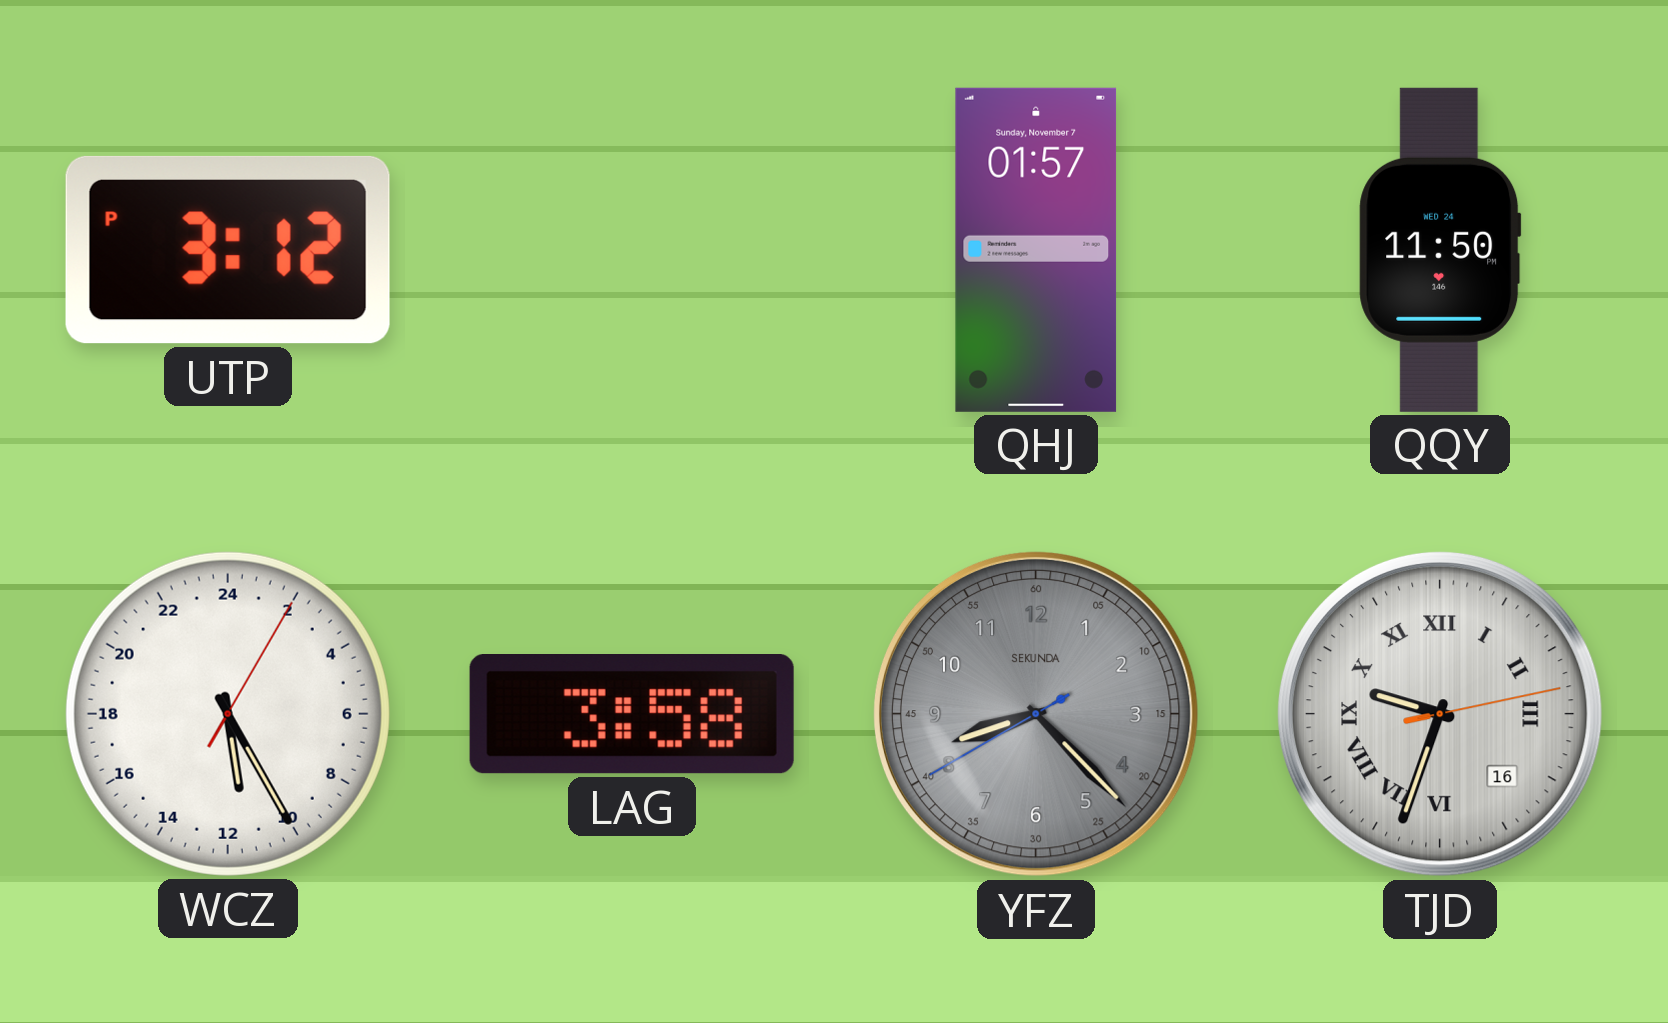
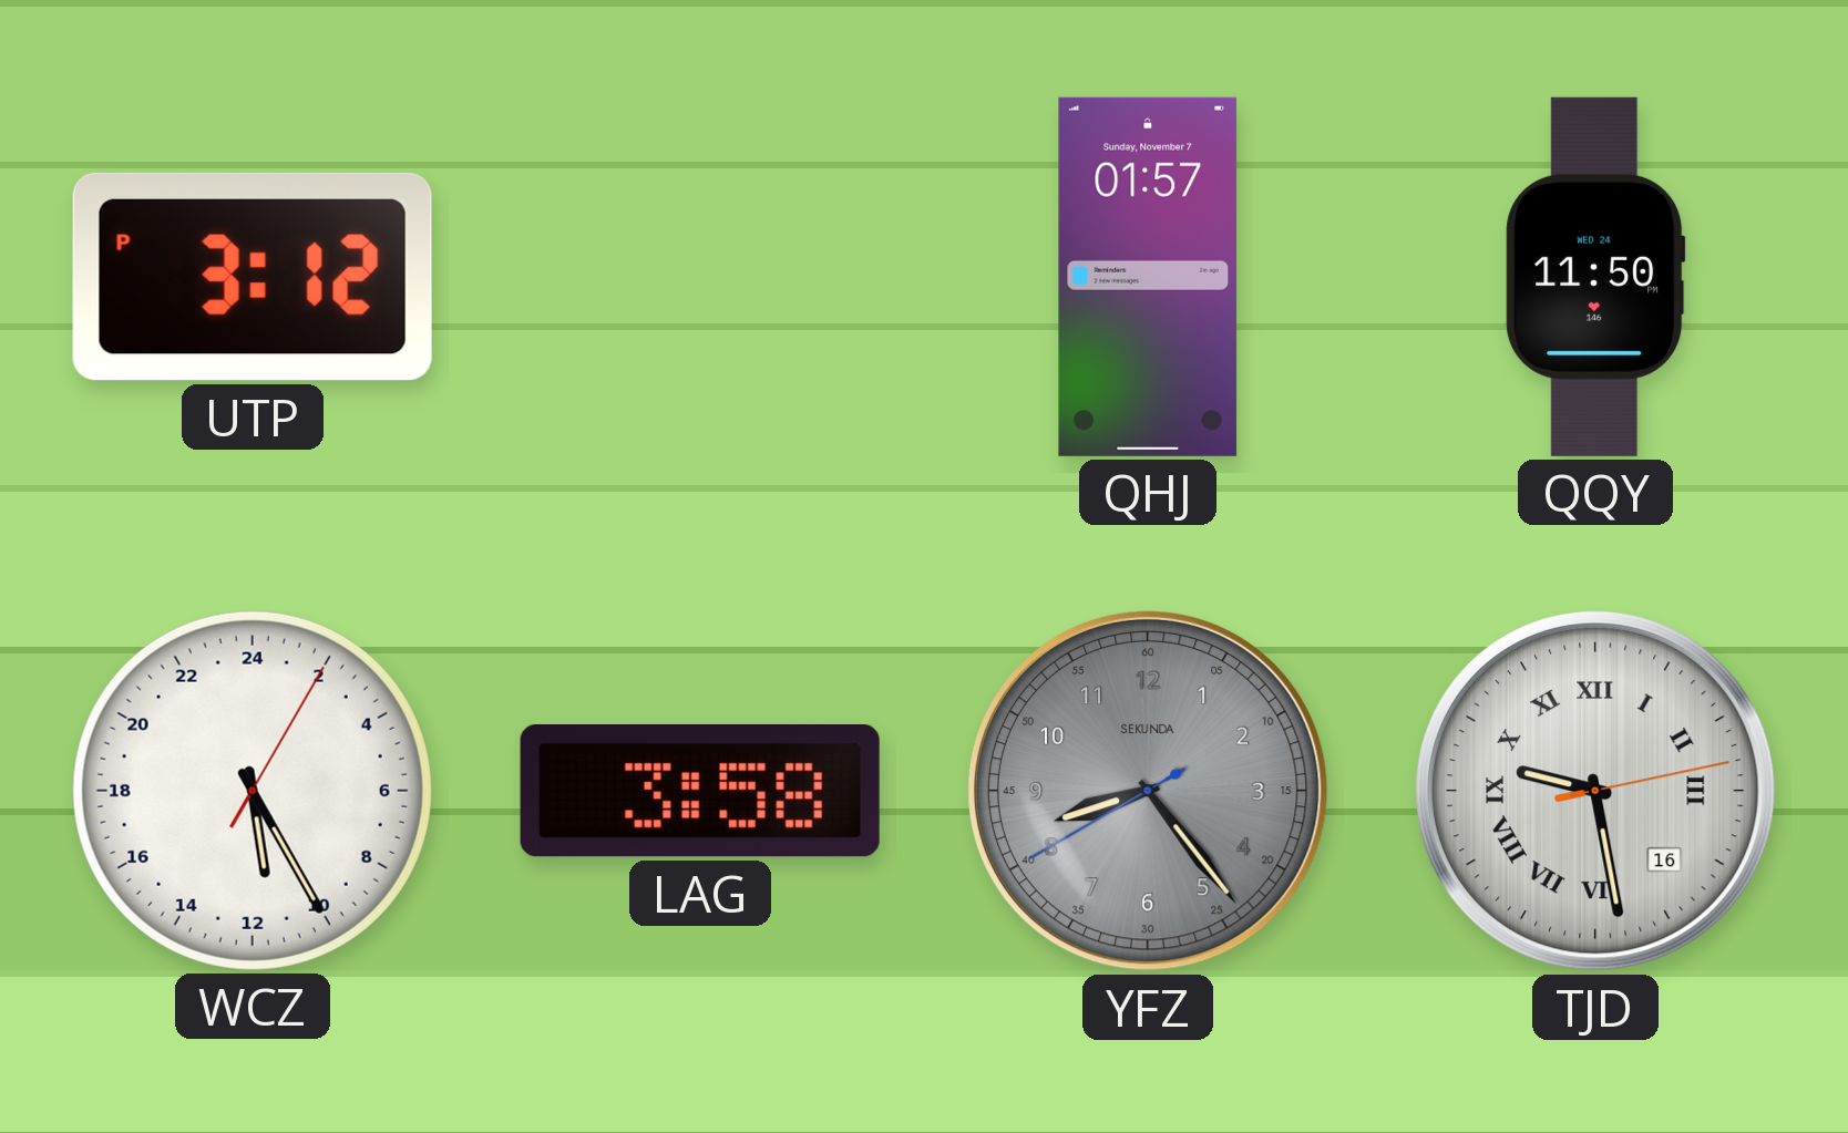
YFZ: 8:22 -> 8:23 (1148, 791)
TJD: 9:33 -> 9:28 (1595, 791)
